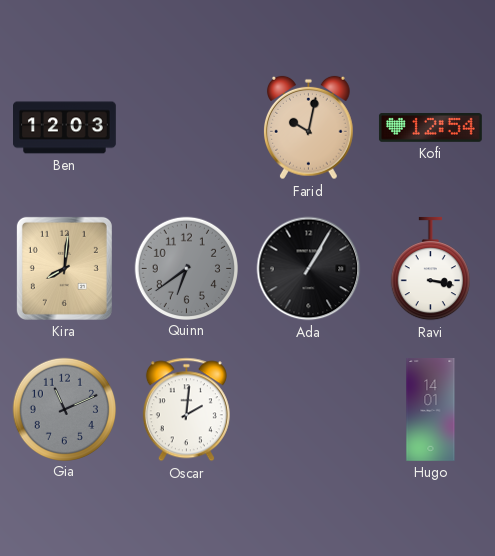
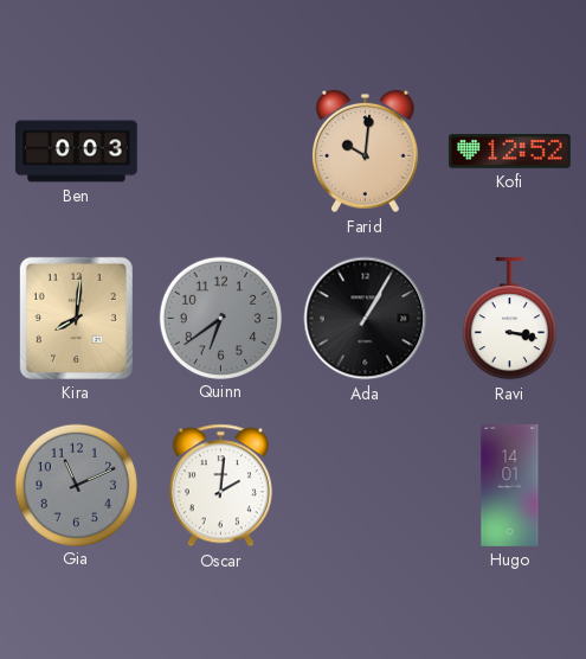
Ben: 12:03 -> 0:03 (77, 152)
Farid: 10:02 -> 10:01 (366, 152)
Kofi: 12:54 -> 12:52 (510, 152)
